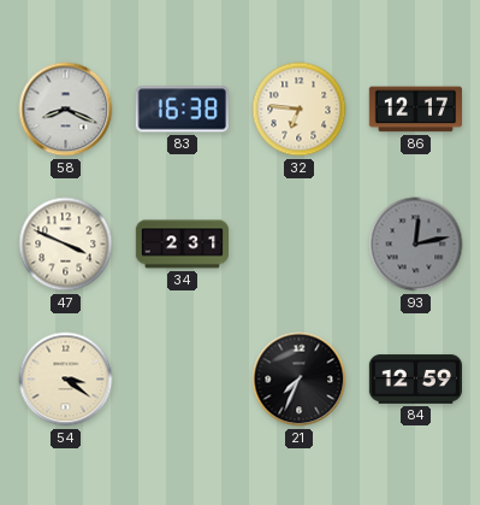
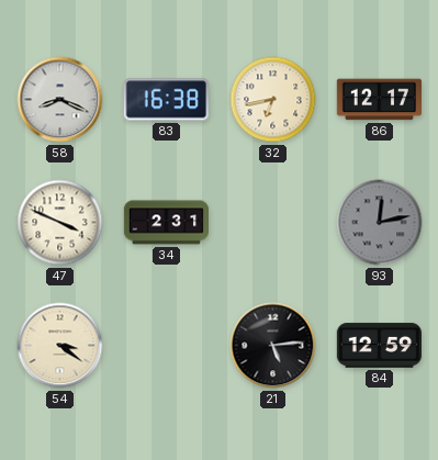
32: 6:46 -> 6:43 (273, 100)
21: 7:34 -> 5:14 (273, 346)
